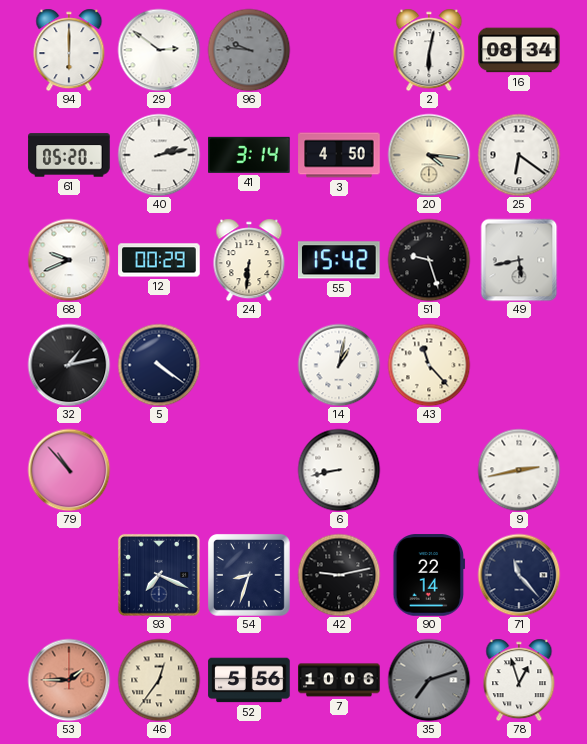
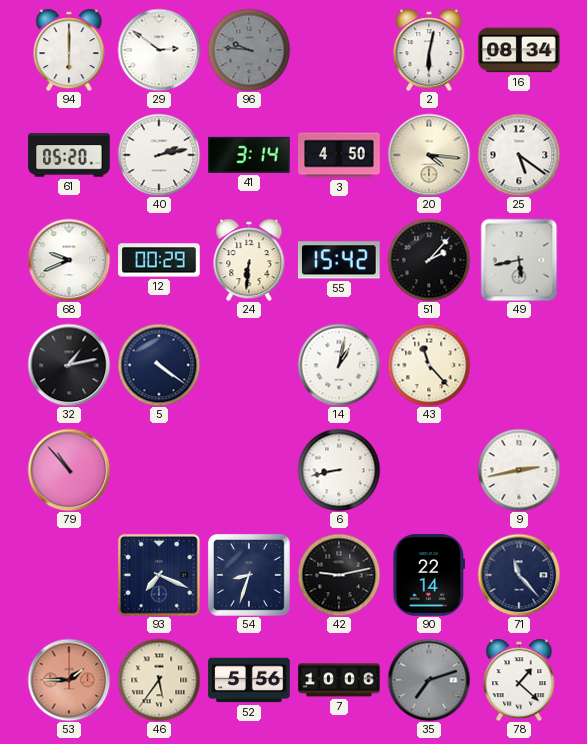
25: 6:21 -> 5:21 (519, 155)
51: 9:27 -> 2:07 (429, 260)
46: 12:36 -> 5:36 (159, 680)
78: 12:57 -> 1:22 (519, 680)
